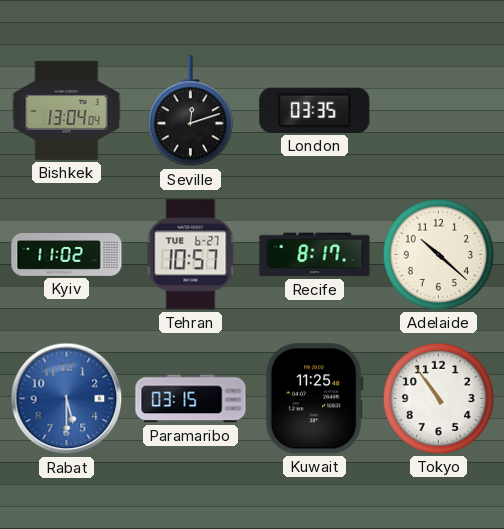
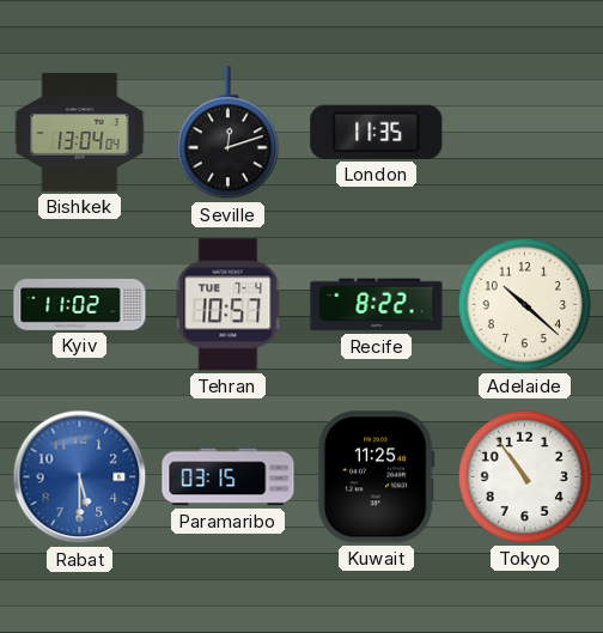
London: 03:35 -> 11:35 (377, 132)
Tehran date: TUE 6-27 -> TUE 7-4 (229, 305)
Recife: 8:17 -> 8:22 (377, 305)
